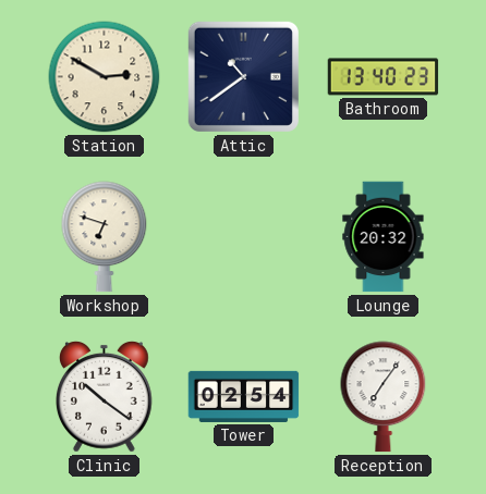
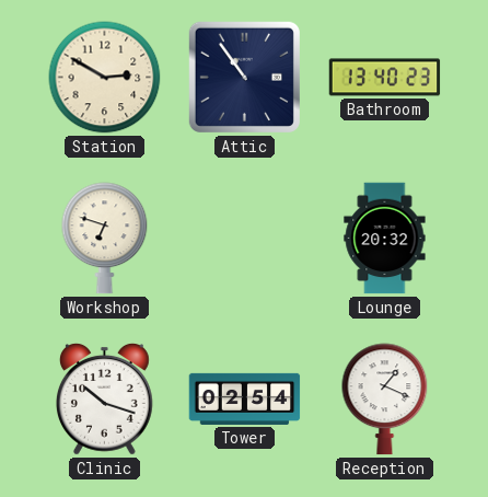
Attic: 10:39 -> 10:54 (244, 77)
Clinic: 10:21 -> 10:18 (105, 398)
Reception: 7:06 -> 1:19 (385, 400)
